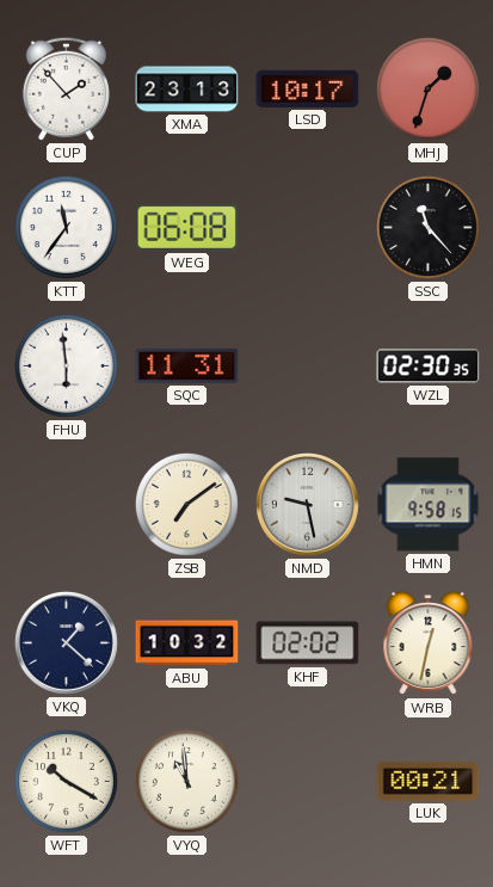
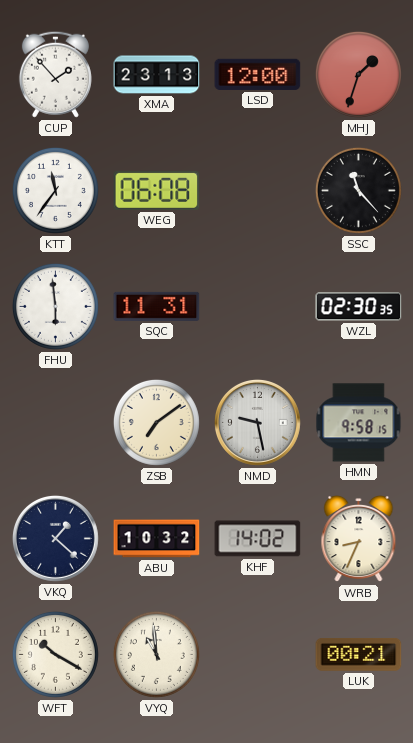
LSD: 10:17 -> 12:00 (258, 74)
KHF: 02:02 -> 14:02 (258, 539)
WRB: 12:32 -> 8:34 (359, 539)
